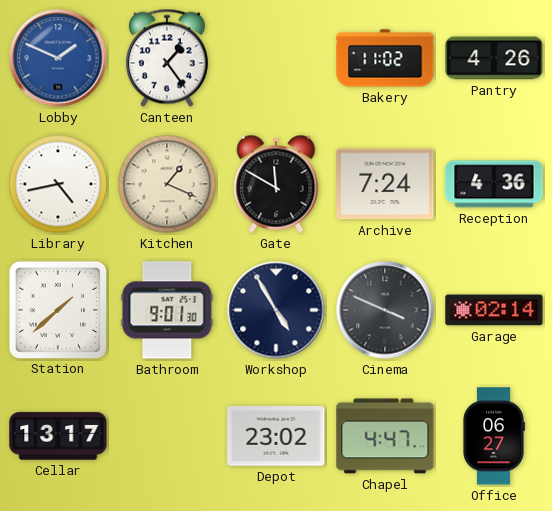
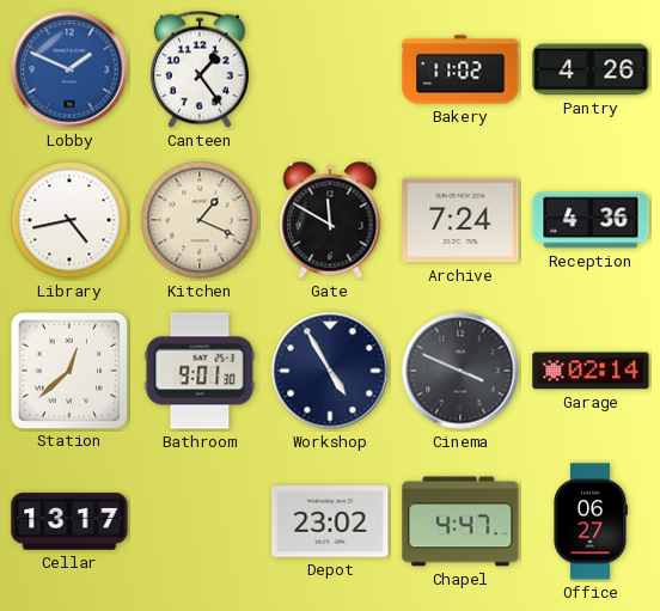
Station: 1:38 -> 12:38 (68, 369)
